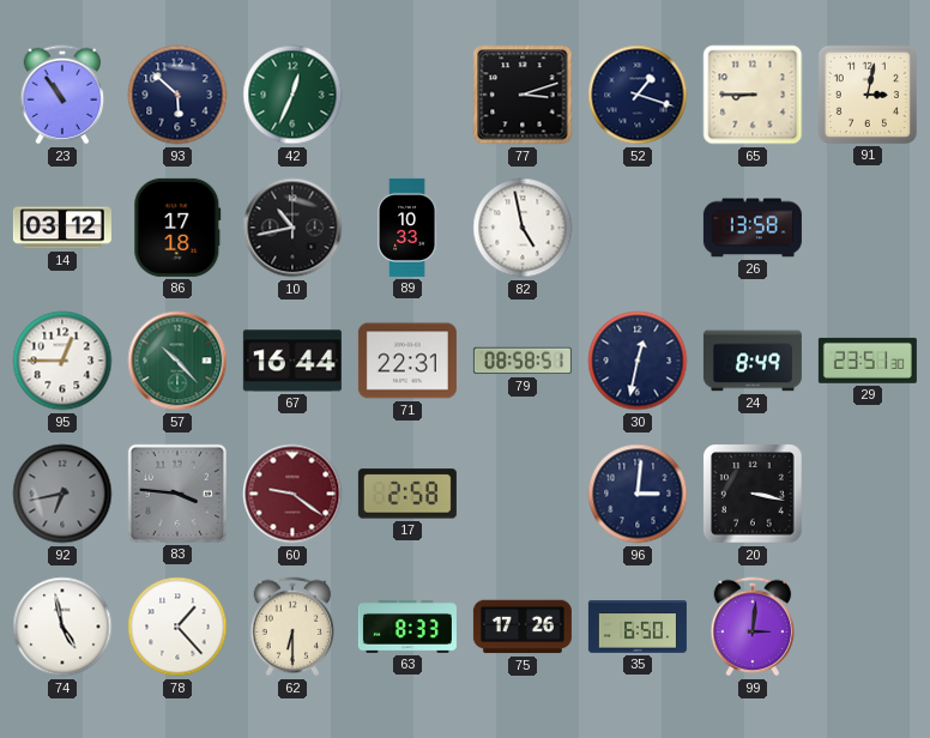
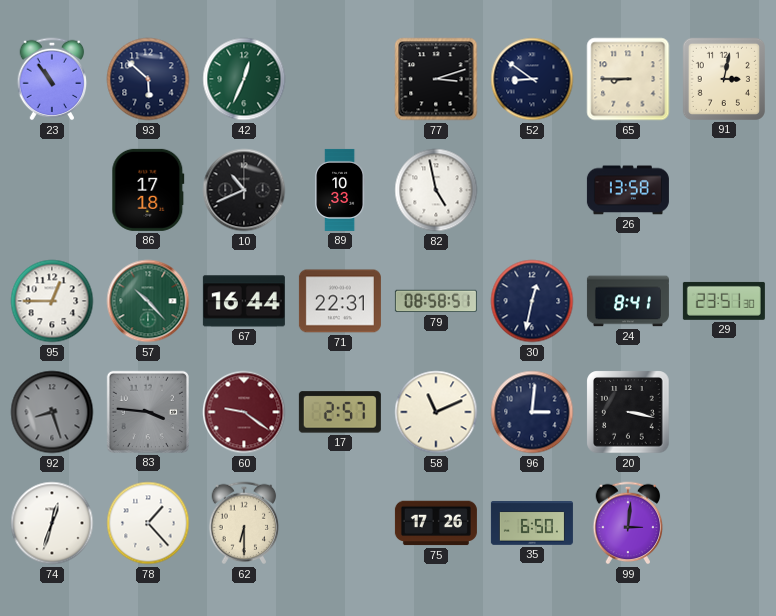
52: 1:18 -> 8:51 (532, 79)
14: 03:12 -> none (62, 228)
10: 10:43 -> 10:41 (244, 190)
24: 8:49 -> 8:41 (628, 301)
92: 6:43 -> 8:27 (52, 412)
17: 2:58 -> 2:57 (340, 412)
58: none -> 11:11 (436, 412)
74: 4:58 -> 12:33 (52, 523)
63: 8:33 -> none (407, 627)
